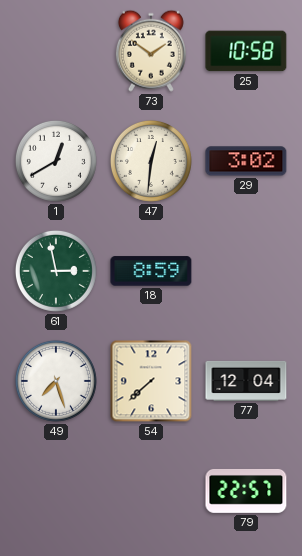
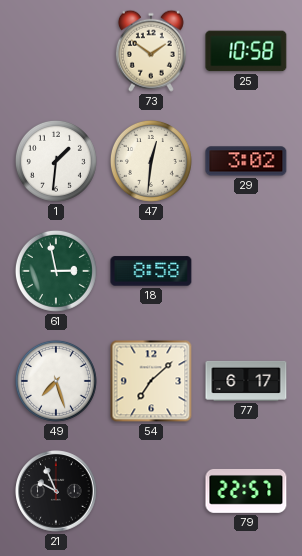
1: 12:40 -> 1:31 (56, 161)
18: 8:59 -> 8:58 (151, 271)
54: 7:38 -> 7:08 (151, 381)
77: 12:04 -> 6:17 (246, 381)
21: none -> 9:56 (56, 491)
